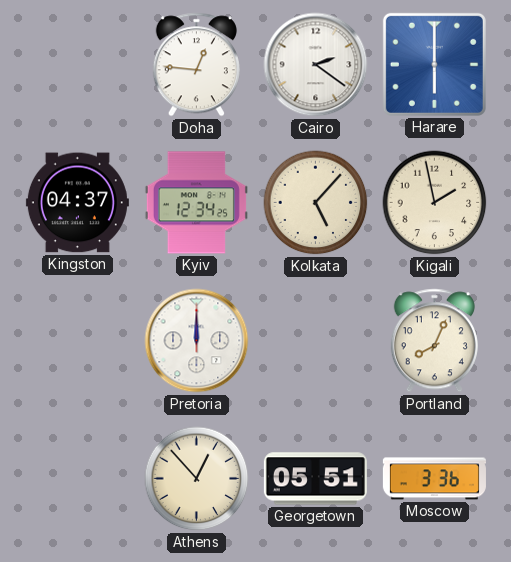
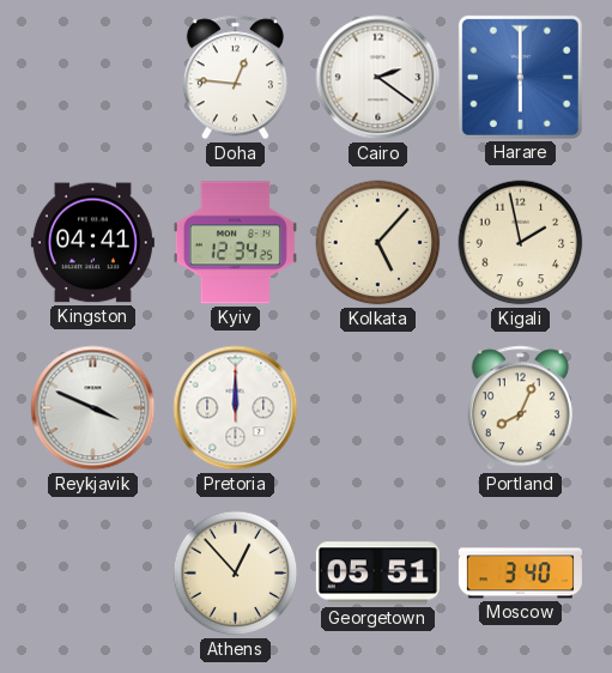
Kingston: 04:37 -> 04:41 (92, 243)
Reykjavik: none -> 3:49 (93, 408)
Moscow: 3:36 -> 3:40 (520, 574)
